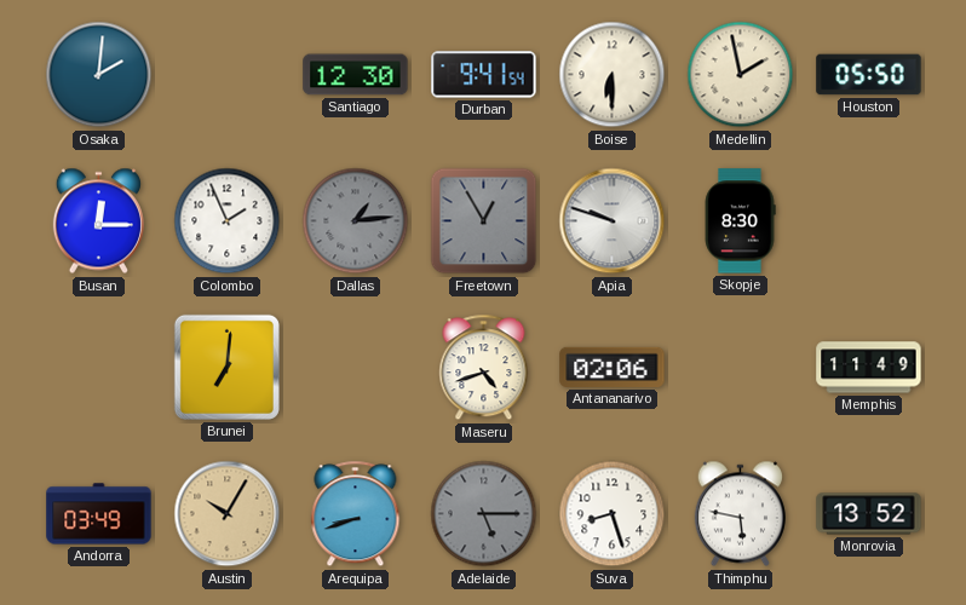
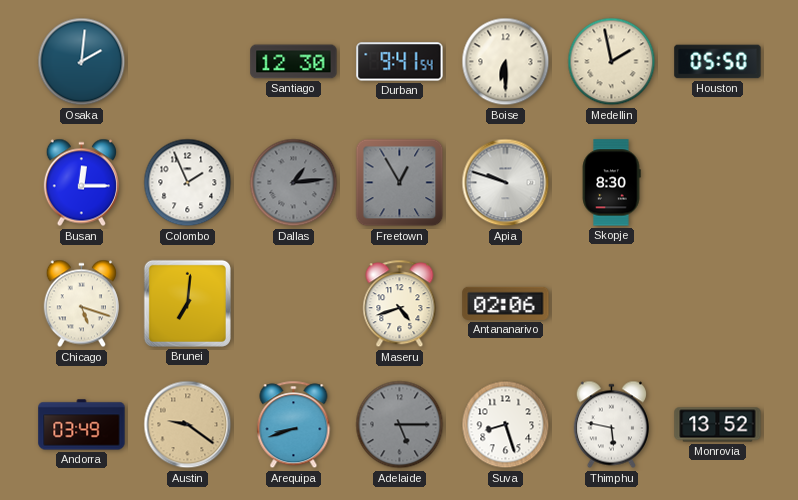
Chicago: none -> 5:18 (81, 304)
Memphis: 11:49 -> none (869, 368)
Austin: 10:05 -> 9:21 (188, 425)
